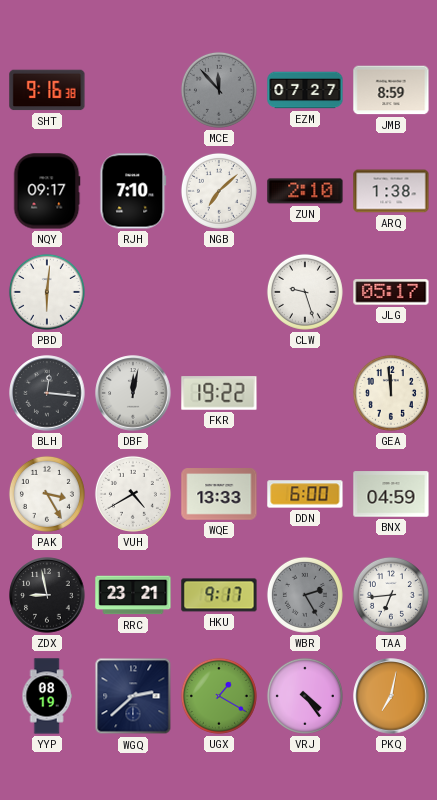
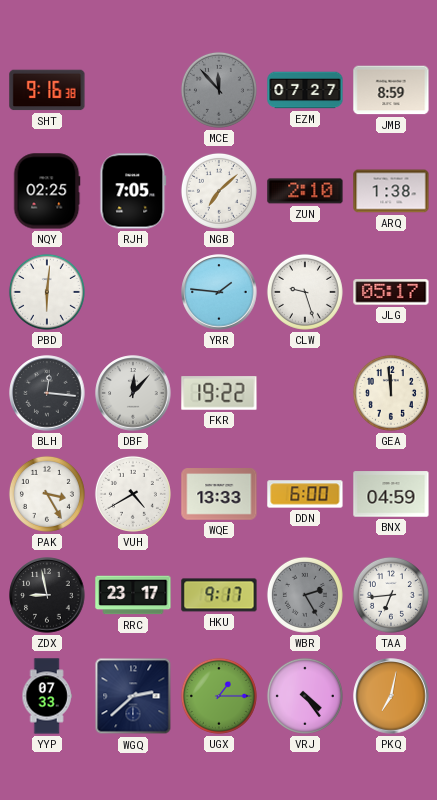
NQY: 09:17 -> 02:25 (47, 191)
RJH: 7:10 -> 7:05 (133, 191)
YRR: none -> 1:46 (219, 292)
DBF: 12:02 -> 12:07 (133, 393)
RRC: 23:21 -> 23:17 (133, 595)
YYP: 08:19 -> 07:33 (47, 696)
UGX: 1:20 -> 1:15 (219, 696)
